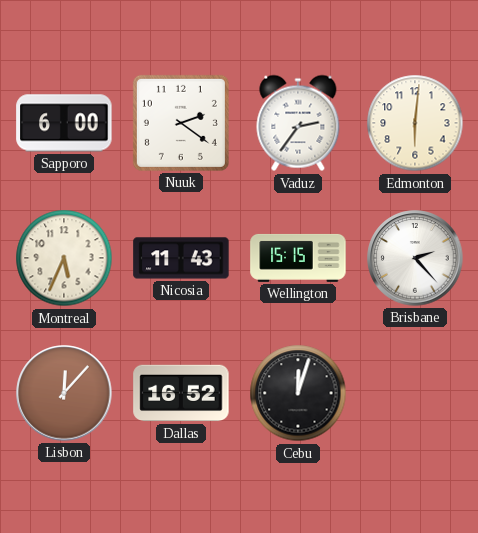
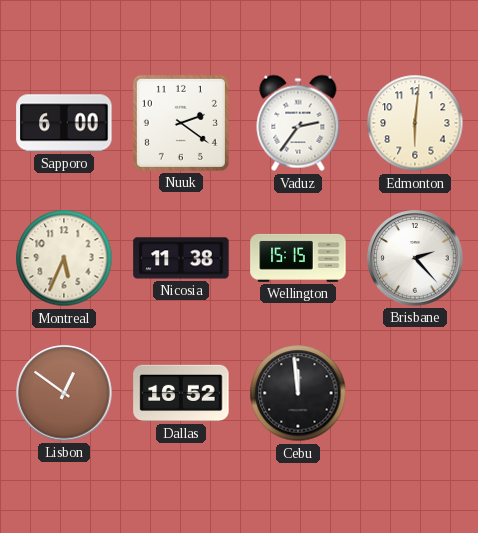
Nicosia: 11:43 -> 11:38 (181, 258)
Lisbon: 12:07 -> 12:51 (64, 393)
Cebu: 12:03 -> 11:59 (298, 393)
